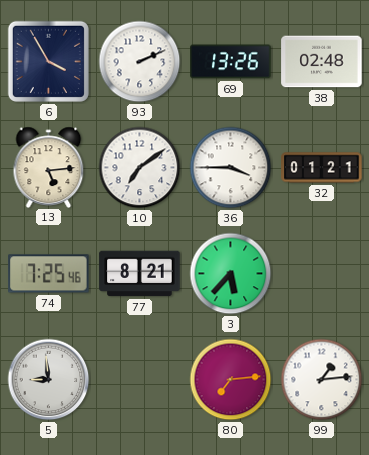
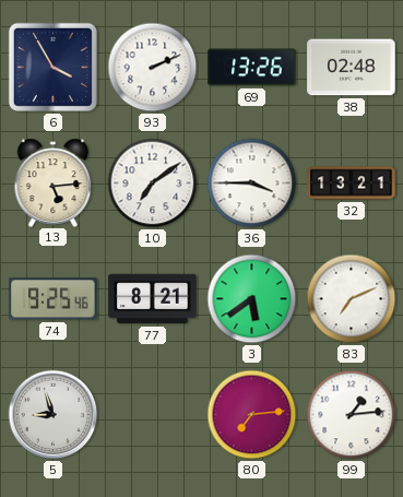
32: 01:21 -> 13:21 (352, 184)
74: 7:25 -> 9:25 (54, 299)
3: 5:37 -> 5:39 (252, 299)
83: none -> 7:11 (352, 299)
5: 8:59 -> 8:57 (54, 415)
